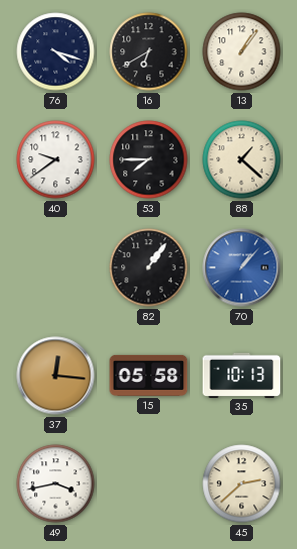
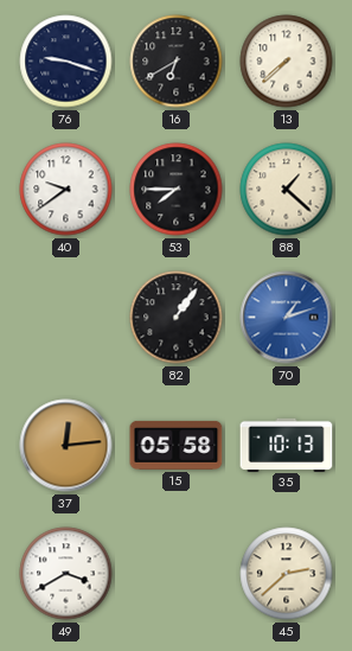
76: 4:18 -> 9:18 (66, 62)
13: 1:06 -> 7:38 (287, 62)
70: 1:07 -> 1:12 (287, 318)
37: 12:16 -> 12:14 (66, 446)
49: 3:43 -> 3:40 (66, 574)
